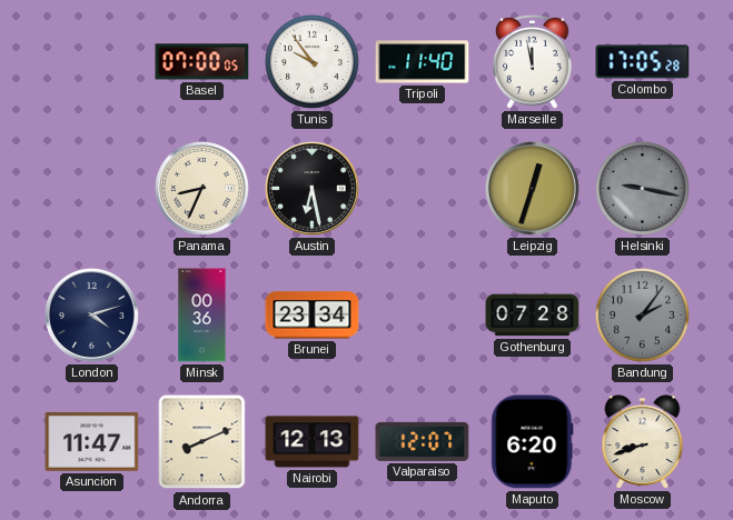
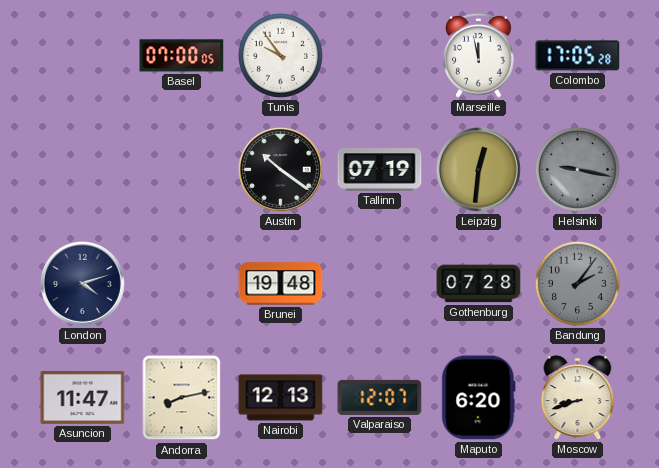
Tripoli: 11:40 -> none (423, 62)
Panama: 8:34 -> none (202, 189)
Austin: 6:28 -> 10:21 (281, 170)
Tallinn: none -> 07:19 (380, 170)
Leipzig: 12:33 -> 12:31 (479, 170)
Minsk: 00:36 -> none (202, 316)
Brunei: 23:34 -> 19:48 (281, 284)
Andorra: 8:11 -> 8:13 (182, 398)
